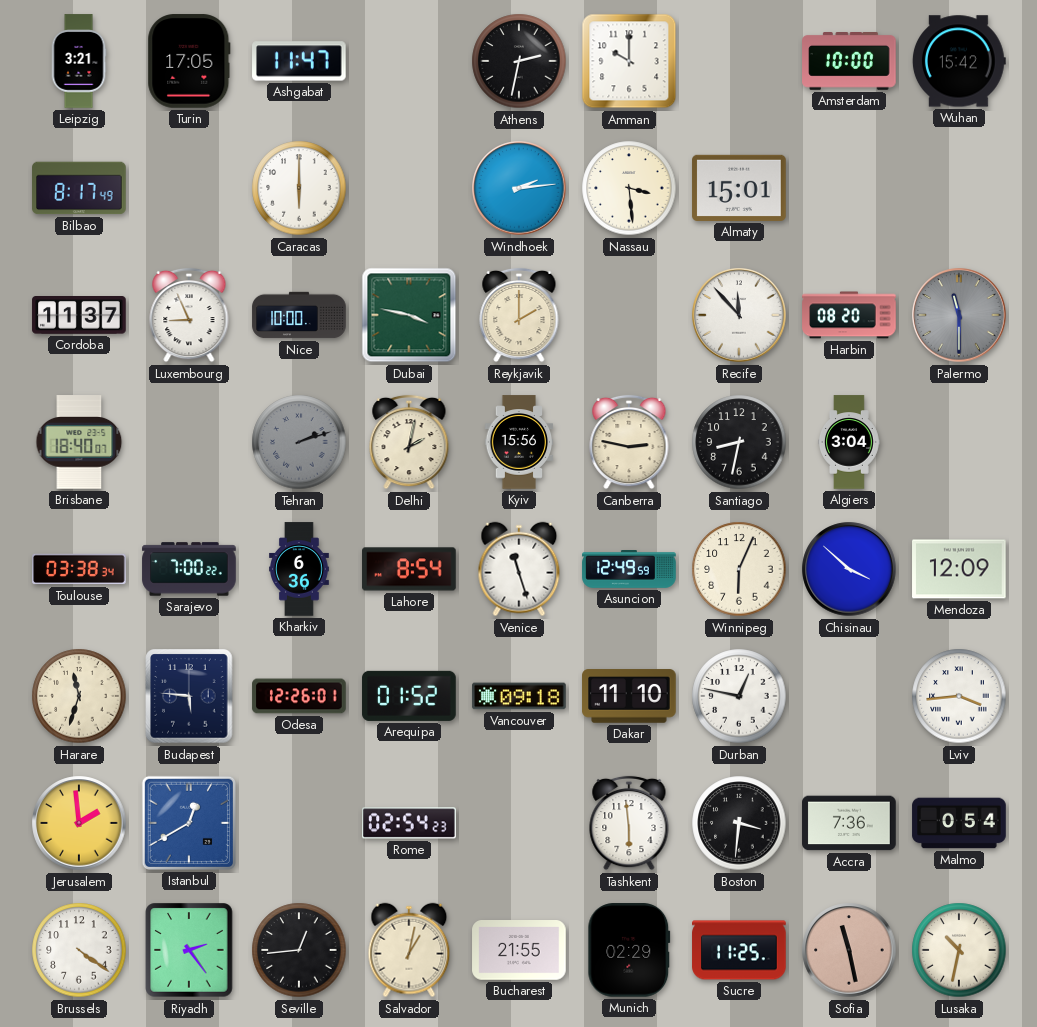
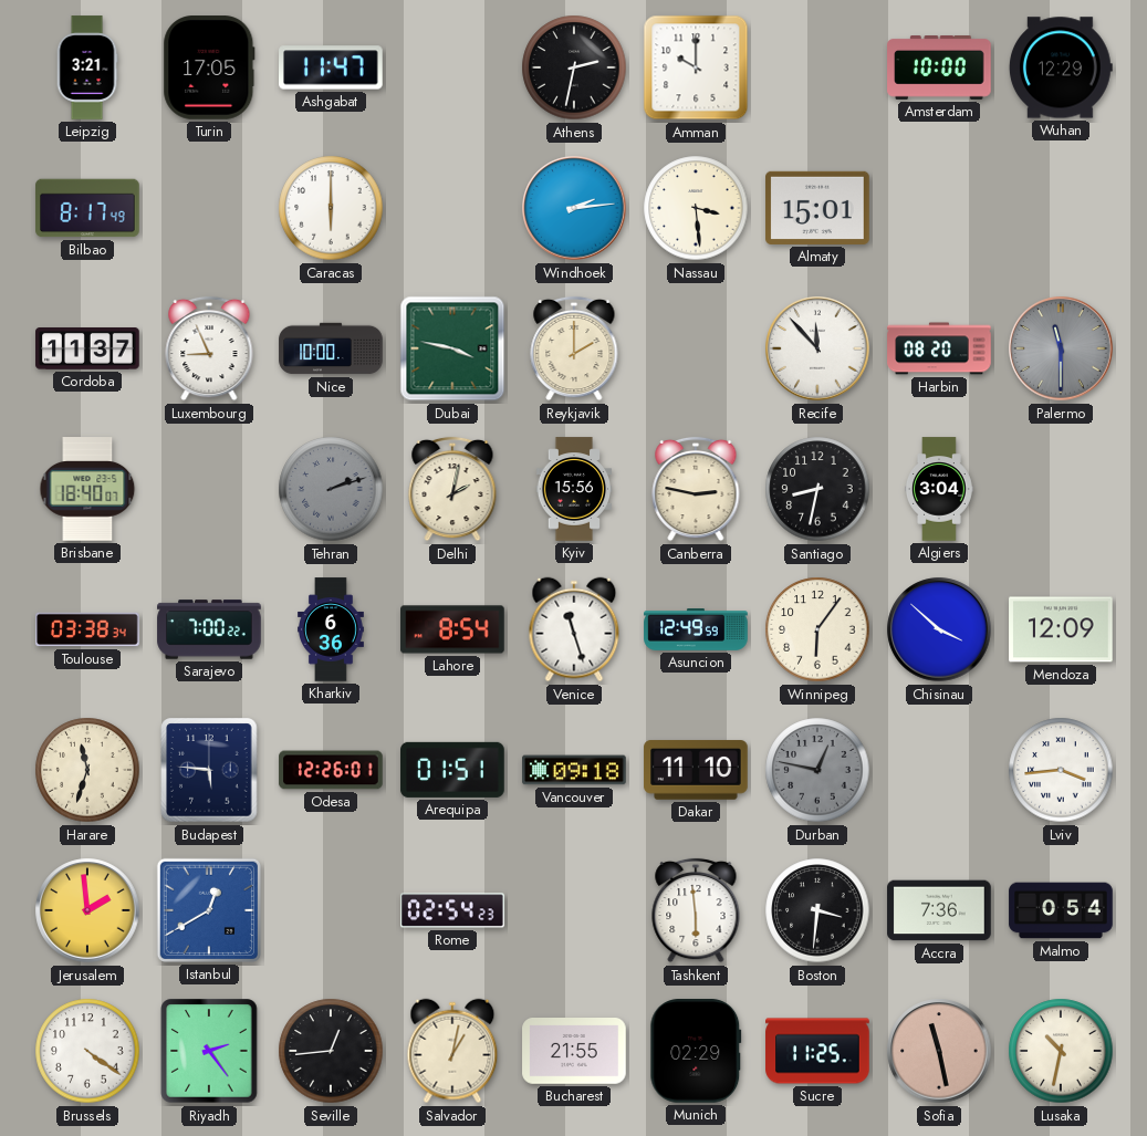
Wuhan: 15:42 -> 12:29 (1061, 67)
Winnipeg: 6:04 -> 6:06 (817, 629)
Arequipa: 01:52 -> 01:51 (452, 770)
Durban dial: white -> grey (817, 770)
